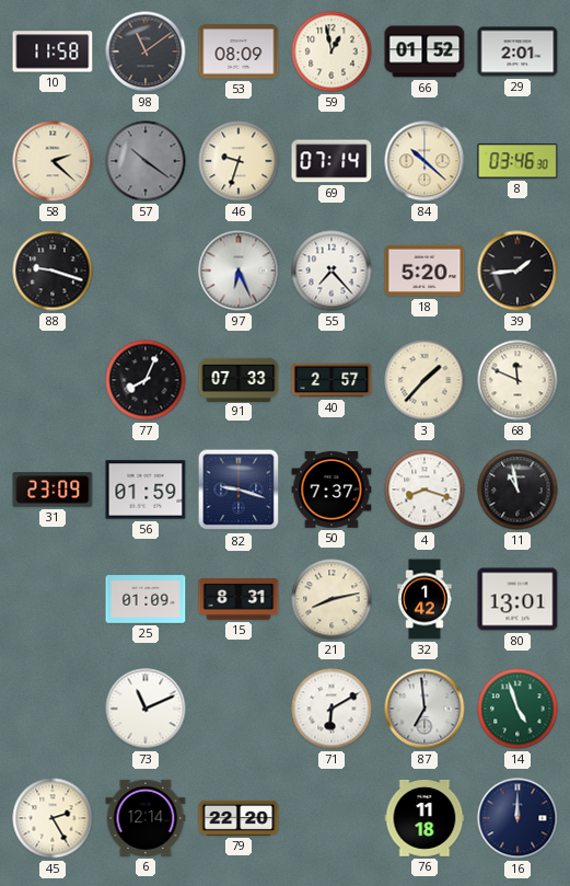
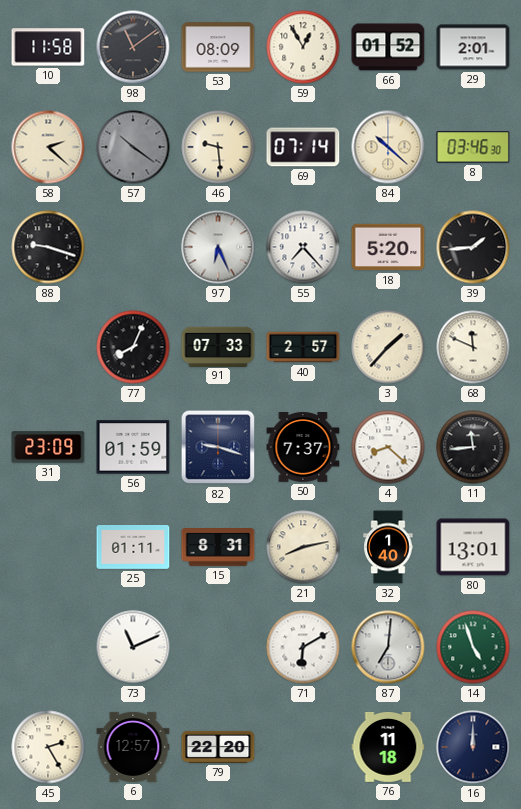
59: 12:58 -> 12:55 (303, 47)
46: 9:33 -> 9:29 (218, 147)
4: 8:18 -> 8:22 (388, 447)
11: 10:58 -> 11:44 (473, 447)
25: 01:09 -> 01:11 (133, 548)
32: 1:42 -> 1:40 (388, 547)
87: 6:59 -> 7:01 (388, 647)
6: 12:14 -> 12:57 (133, 747)
